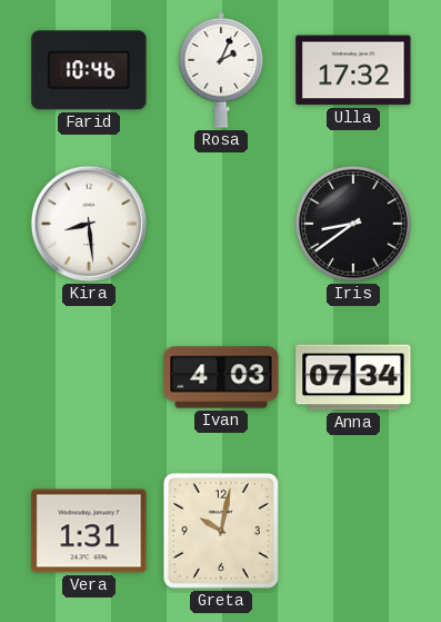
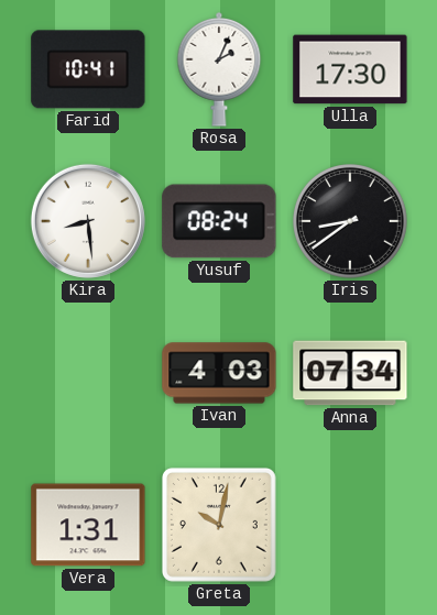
Farid: 10:46 -> 10:41 (88, 69)
Ulla: 17:32 -> 17:30 (350, 69)
Yusuf: none -> 08:24 (219, 221)
